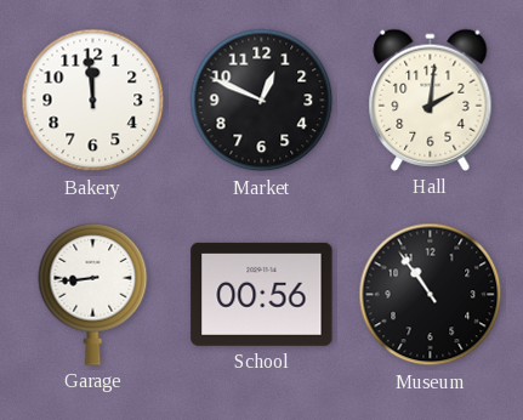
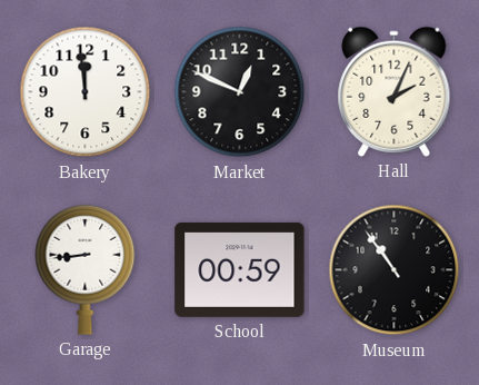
Hall: 2:01 -> 2:04 (395, 91)
School: 00:56 -> 00:59 (240, 269)
